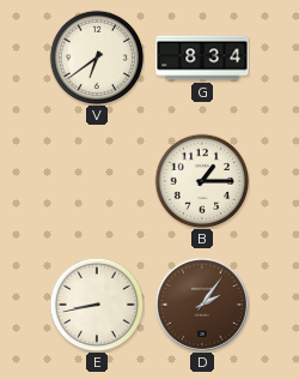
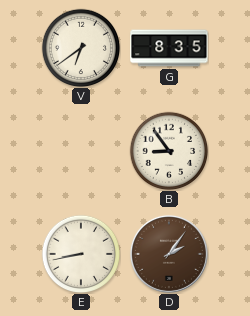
G: 8:34 -> 8:35 (169, 48)
B: 1:15 -> 8:54 (169, 151)
